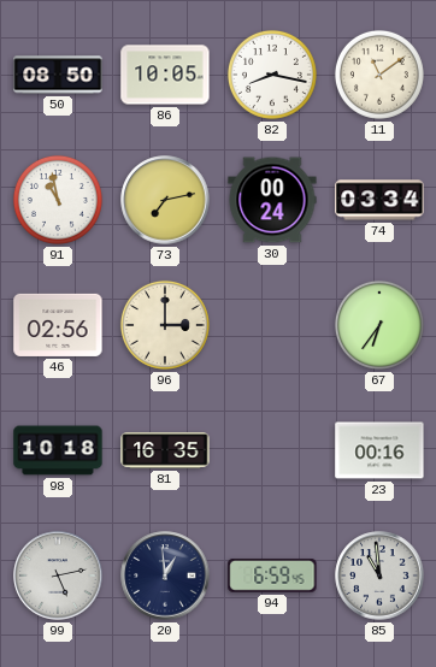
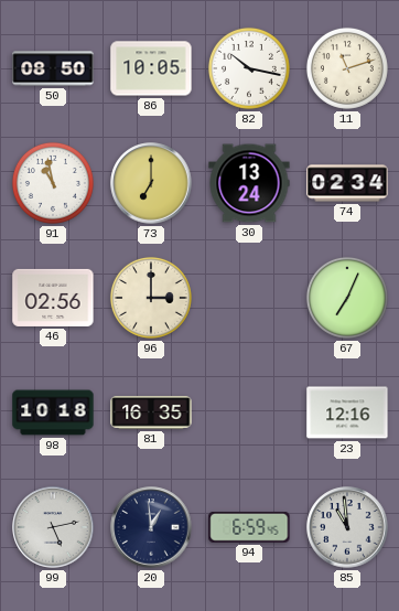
82: 8:17 -> 10:17 (249, 68)
11: 11:09 -> 11:12 (347, 68)
73: 7:13 -> 7:00 (151, 183)
30: 00:24 -> 13:24 (249, 183)
74: 03:34 -> 02:34 (347, 183)
67: 6:36 -> 7:04 (347, 298)
23: 00:16 -> 12:16 (347, 412)
